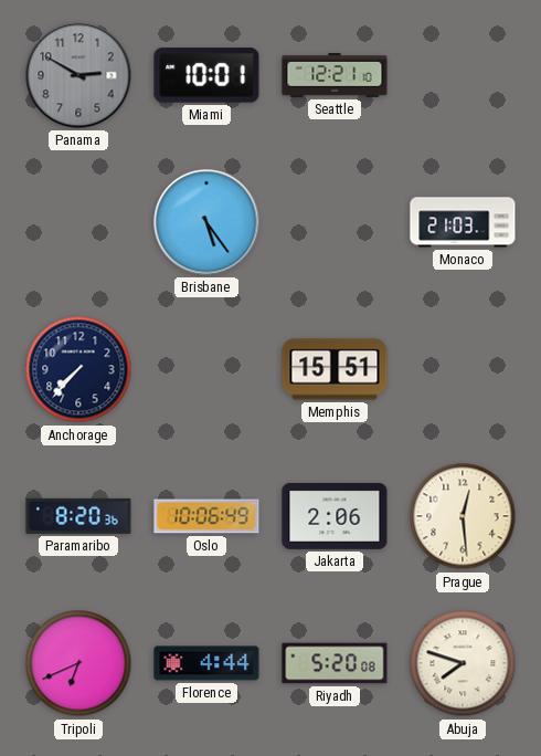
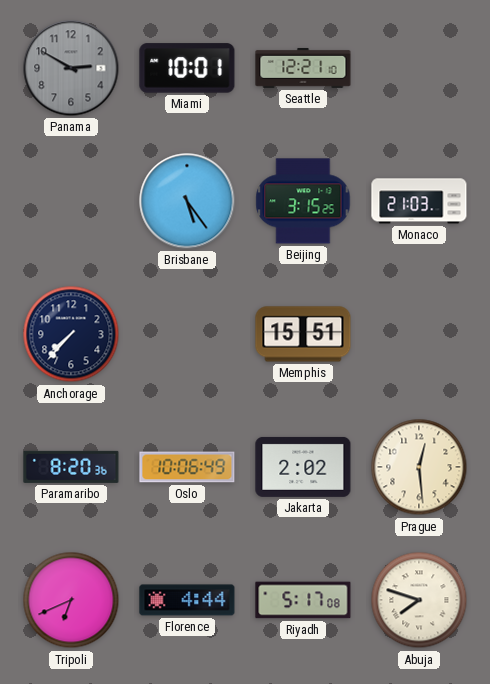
Beijing: none -> 3:15 (303, 201)
Jakarta: 2:06 -> 2:02 (303, 467)
Riyadh: 5:20 -> 5:17 (303, 600)
